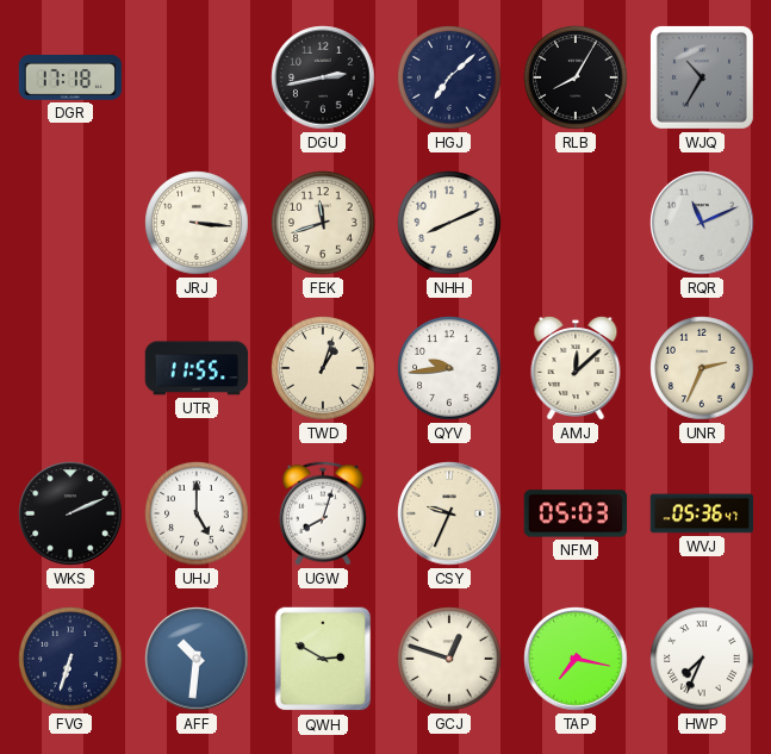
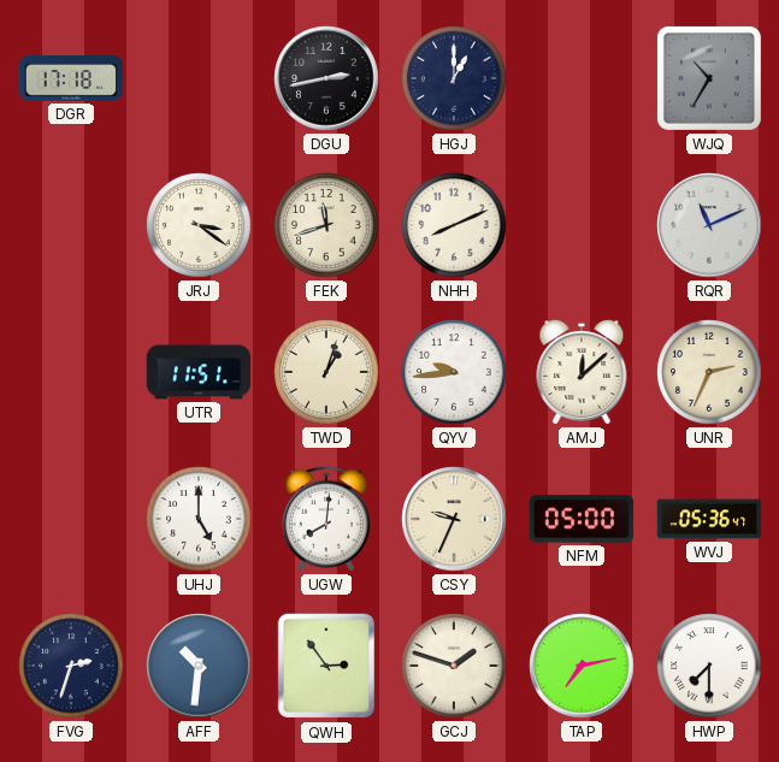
HGJ: 7:08 -> 1:00 (454, 78)
RLB: 8:05 -> none (576, 77)
JRJ: 3:16 -> 3:21 (199, 225)
UTR: 11:55 -> 11:51 (199, 372)
WKS: 2:11 -> none (70, 513)
UGW: 8:03 -> 8:01 (326, 519)
NFM: 05:03 -> 05:00 (582, 519)
FVG: 6:33 -> 2:33 (71, 666)
QWH: 2:50 -> 2:54 (326, 666)
GCJ: 12:48 -> 1:48 (454, 666)
TAP: 7:17 -> 7:13 (582, 666)
HWP: 7:34 -> 7:30 (709, 666)
